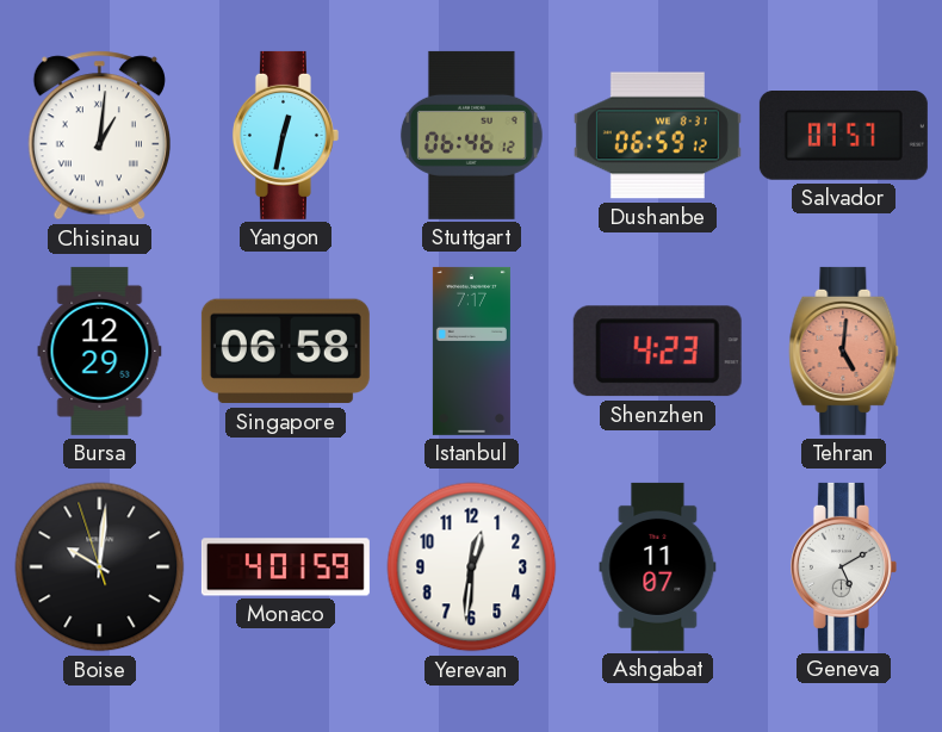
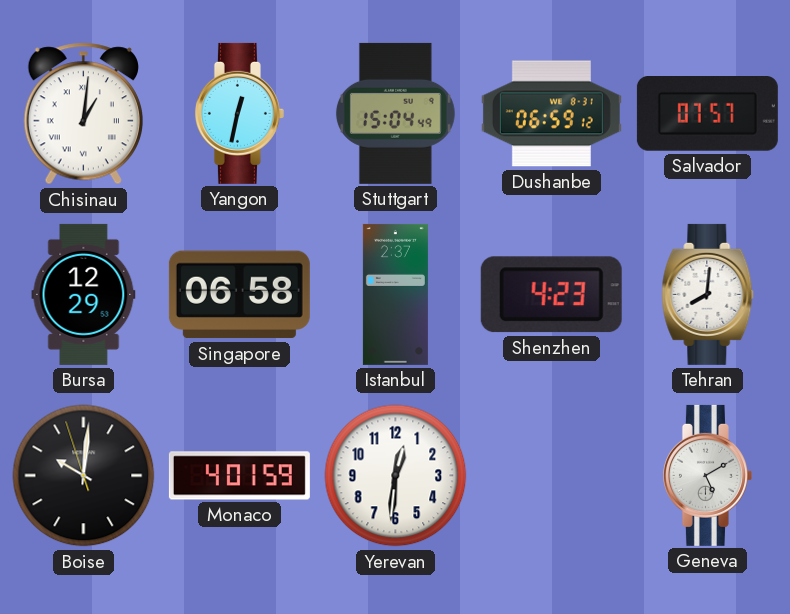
Stuttgart: 06:46 -> 15:04 (395, 113)
Istanbul: 7:17 -> 2:37 (395, 294)
Tehran: 5:01 -> 8:01 (708, 294)
Tehran dial: salmon -> white (708, 294)
Ashgabat: 11:07 -> none (658, 566)
